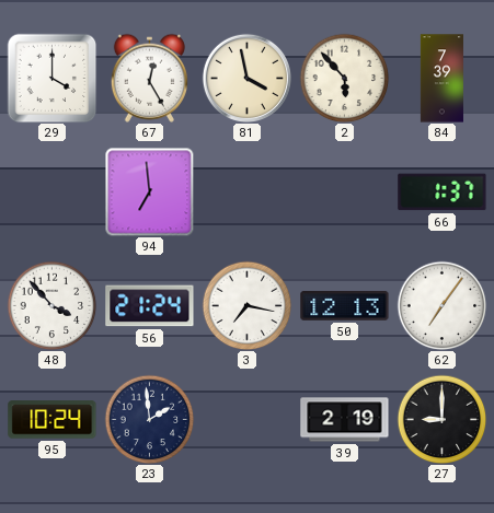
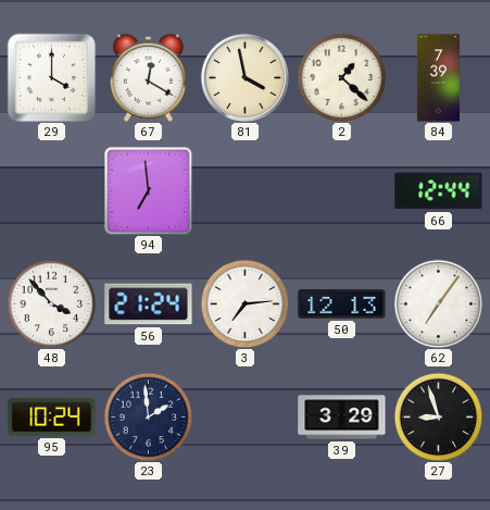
67: 12:25 -> 12:20 (148, 77)
2: 5:53 -> 1:22 (341, 77)
66: 1:37 -> 12:44 (439, 191)
3: 7:17 -> 7:14 (244, 303)
39: 2:19 -> 3:29 (342, 418)
27: 9:00 -> 8:57 (438, 416)
